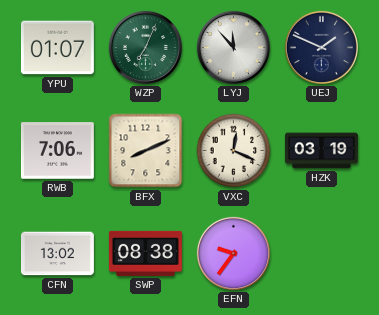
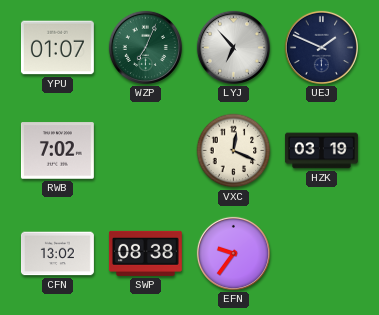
LYJ: 11:53 -> 6:53 (233, 47)
RWB: 7:06 -> 7:02 (57, 151)
BFX: 8:11 -> none (146, 151)
